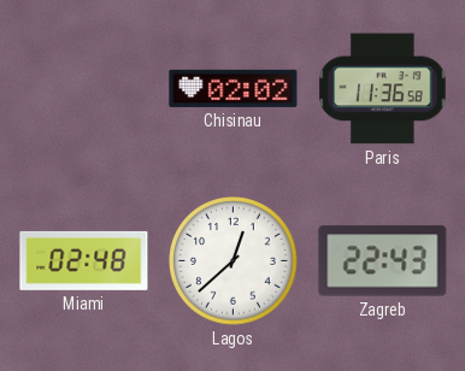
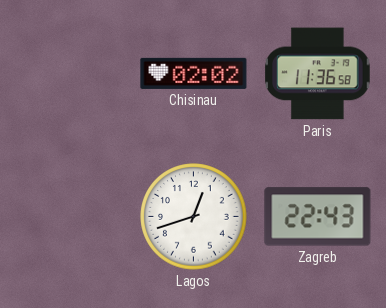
Miami: 02:48 -> none (84, 260)
Lagos: 12:38 -> 12:42 (194, 217)
